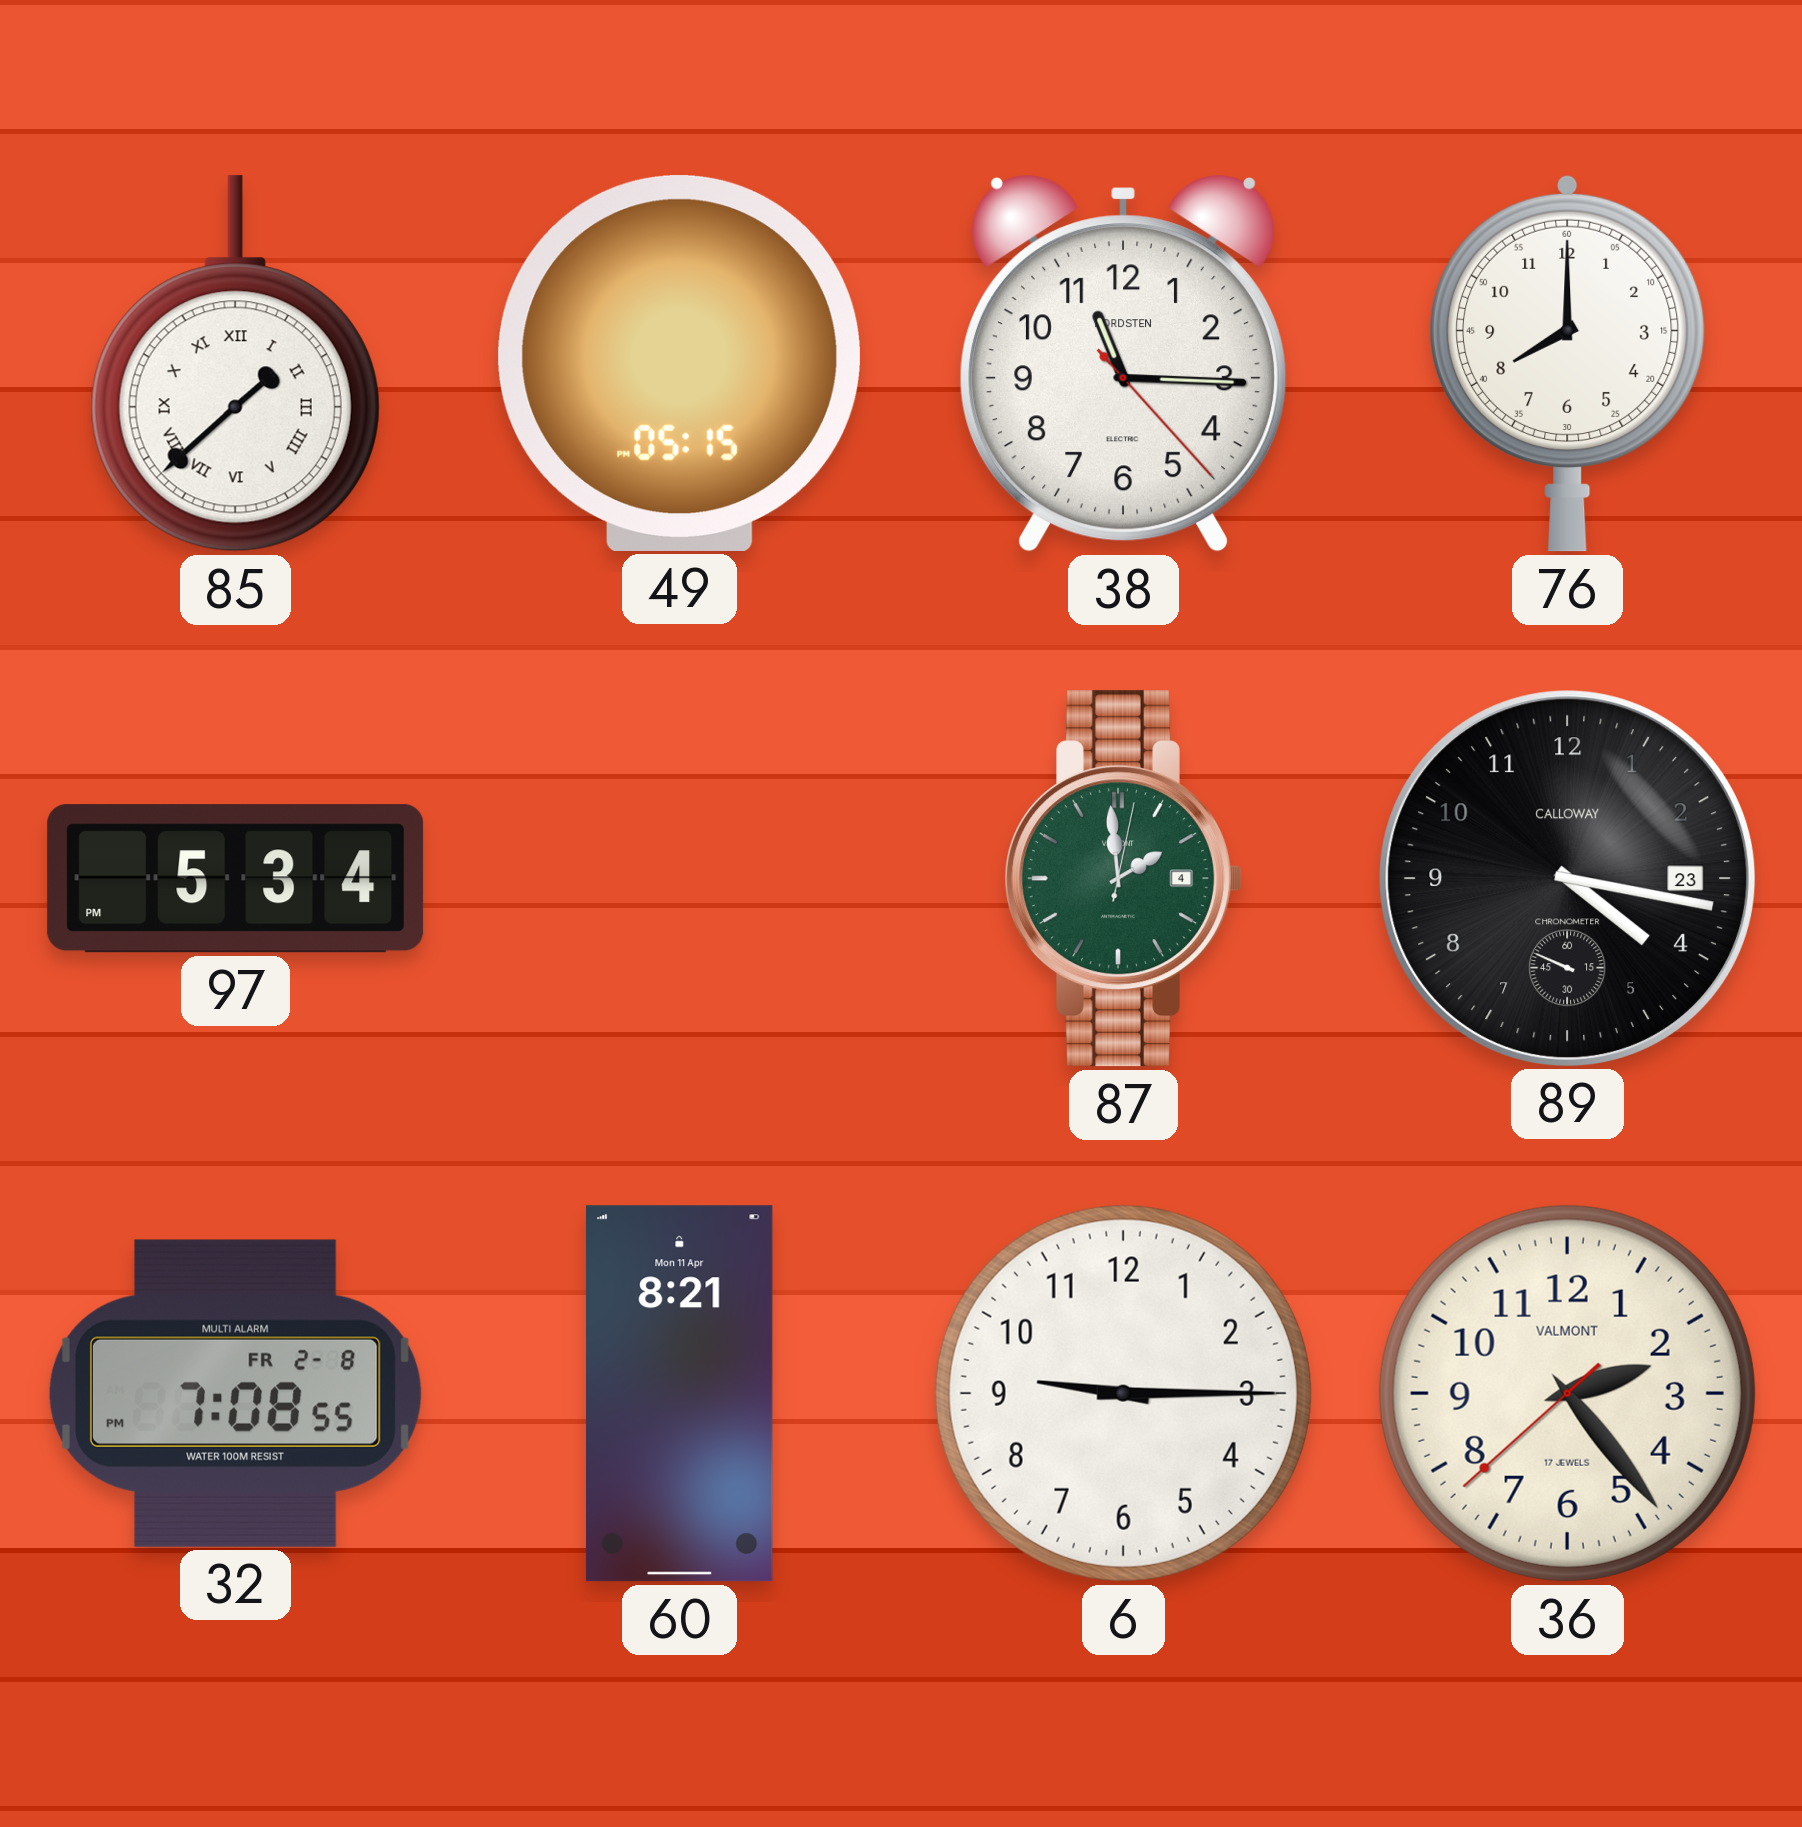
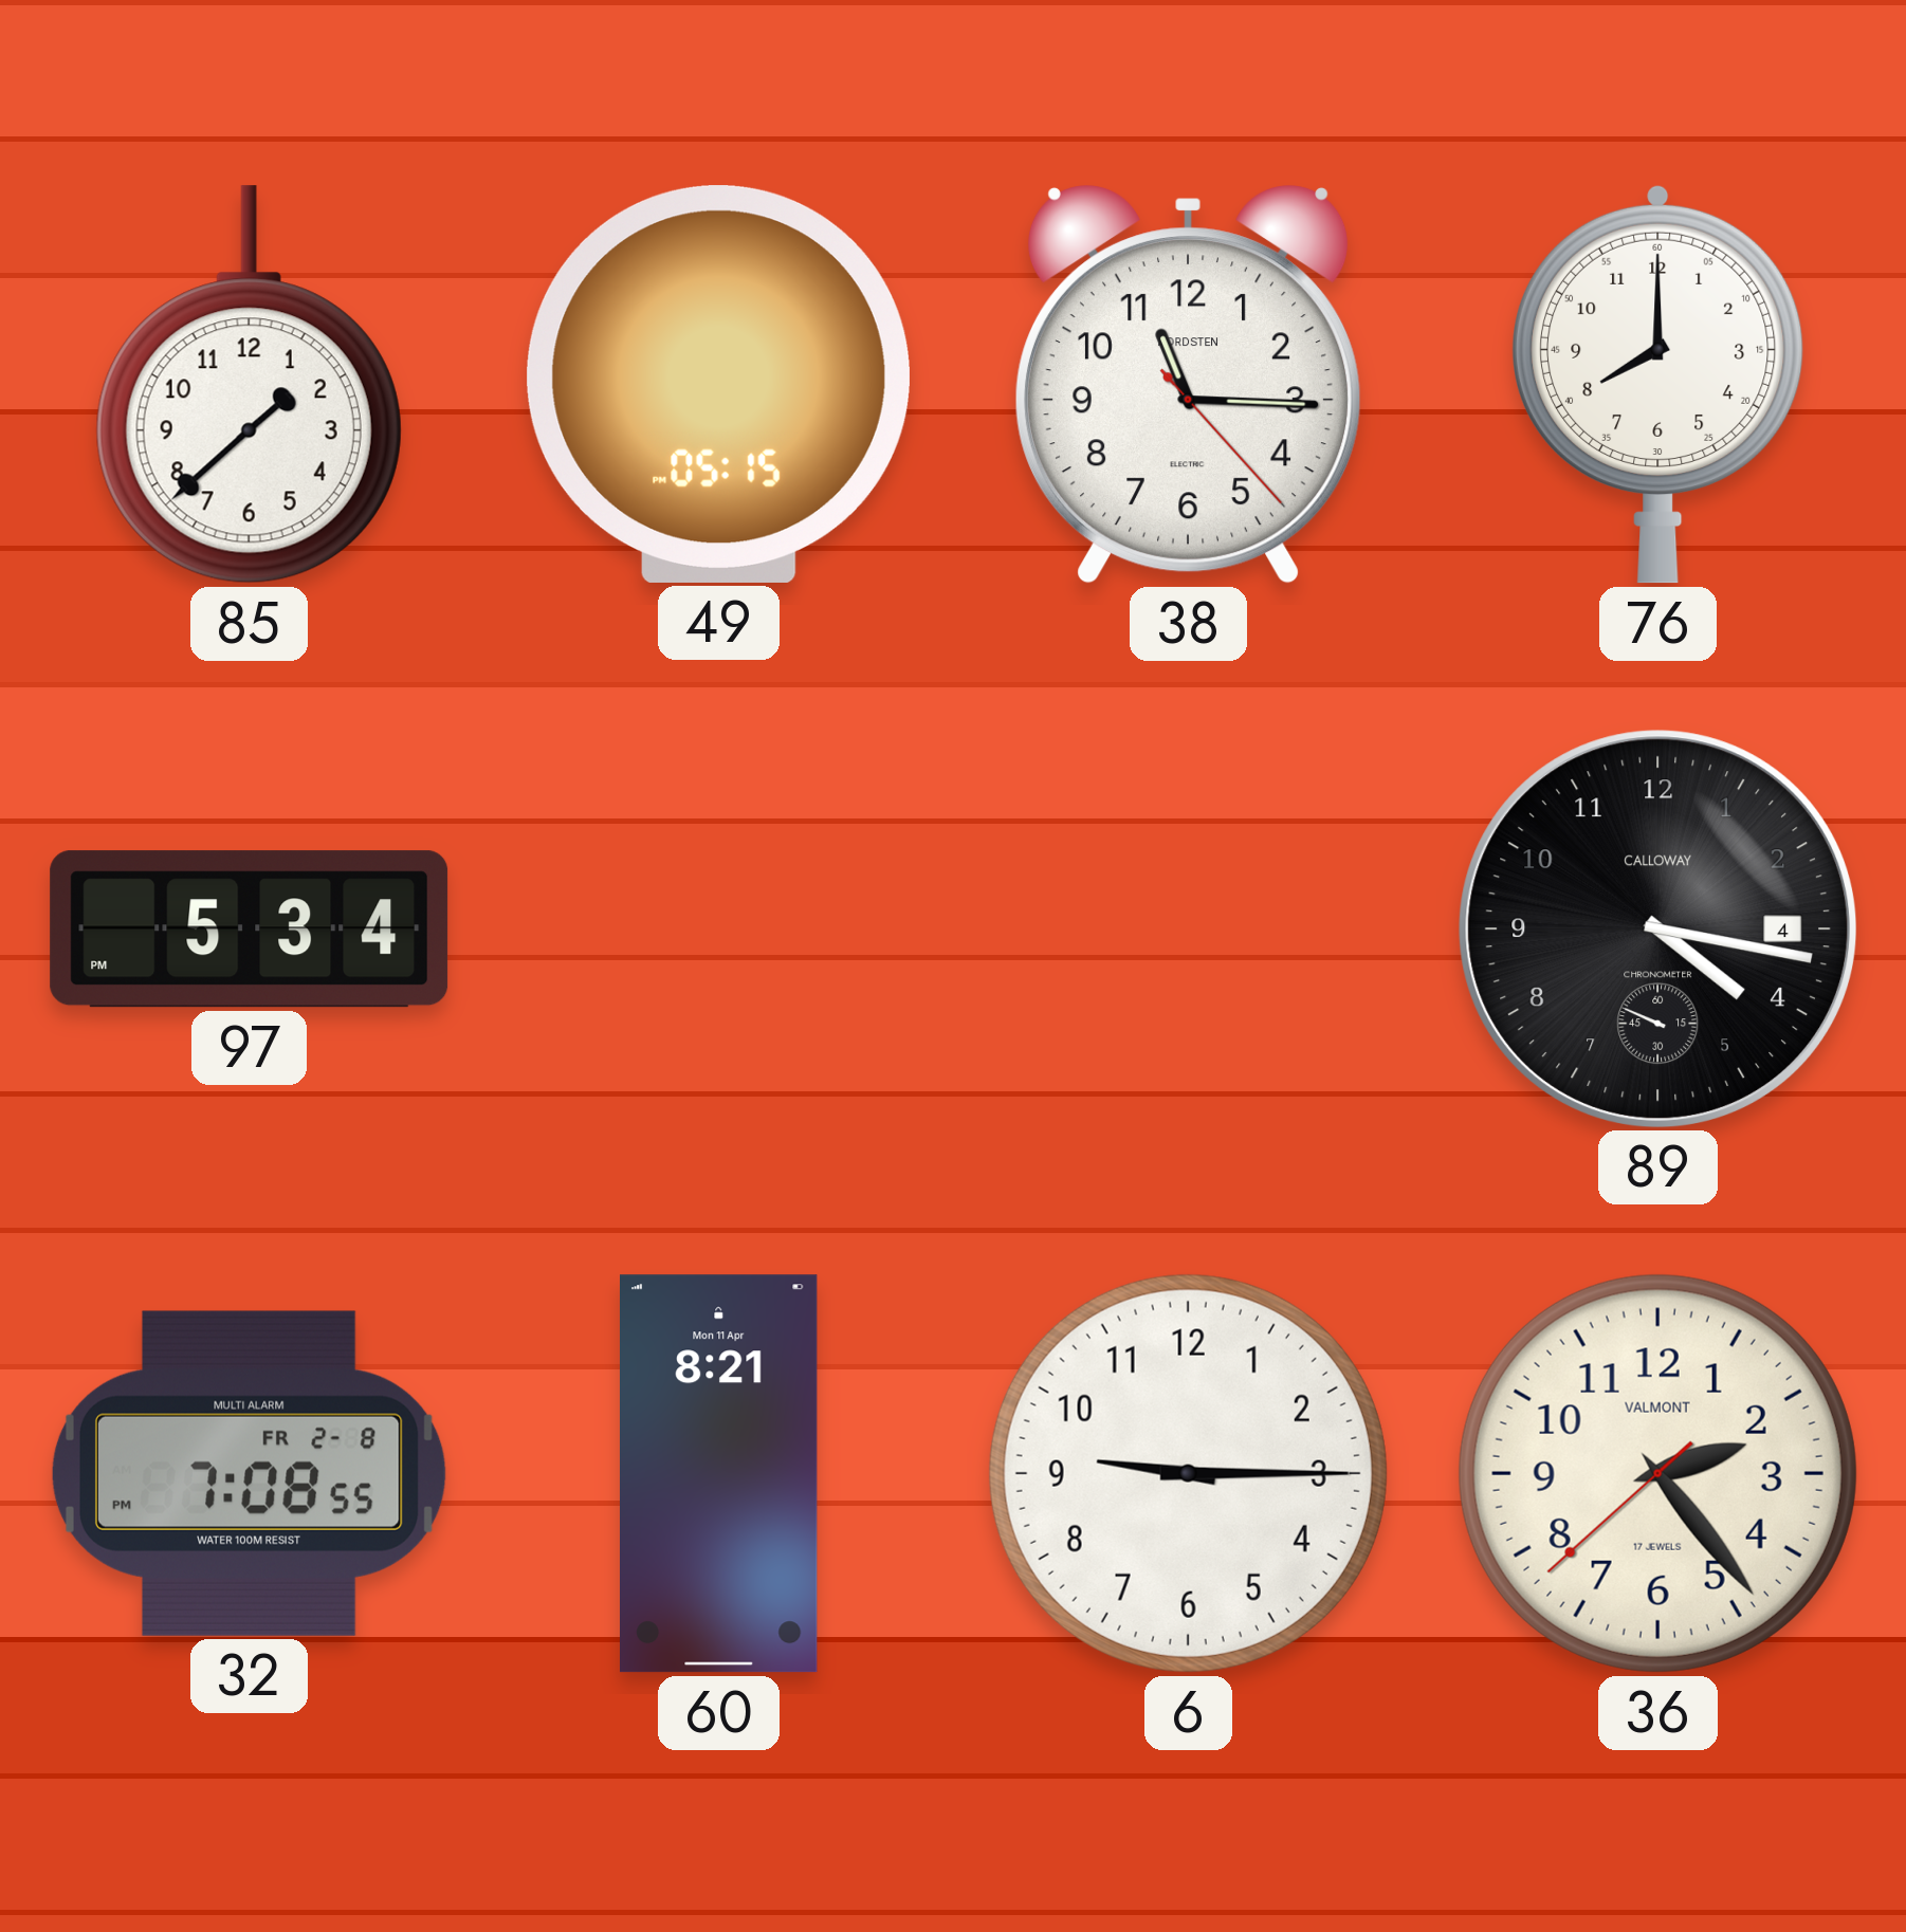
85 numerals: Roman -> Arabic (249, 385)
87: 1:59 -> none (1123, 879)
89 date: 23 -> 4 (1657, 928)
